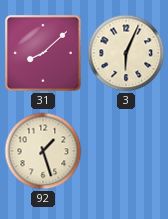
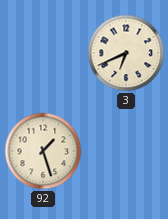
31: 8:08 -> none (43, 53)
3: 6:04 -> 6:41 (126, 53)
